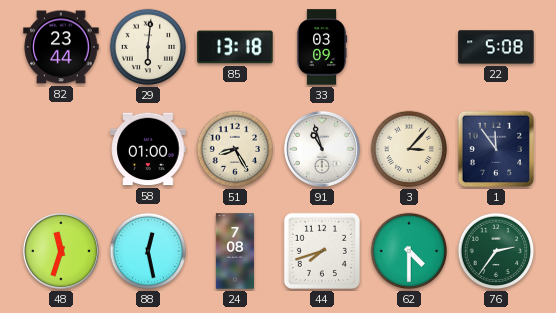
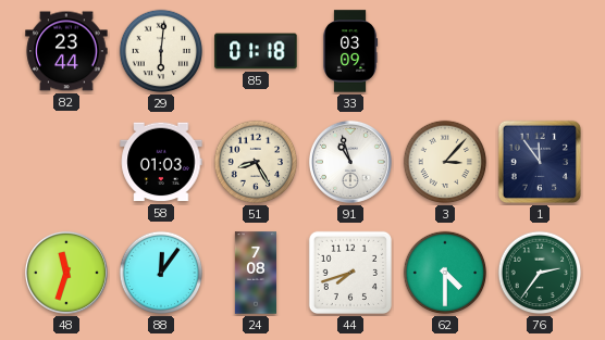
85: 13:18 -> 01:18 (256, 51)
22: 5:08 -> none (496, 47)
58: 01:00 -> 01:03 (161, 162)
88: 12:28 -> 12:06 (161, 273)
